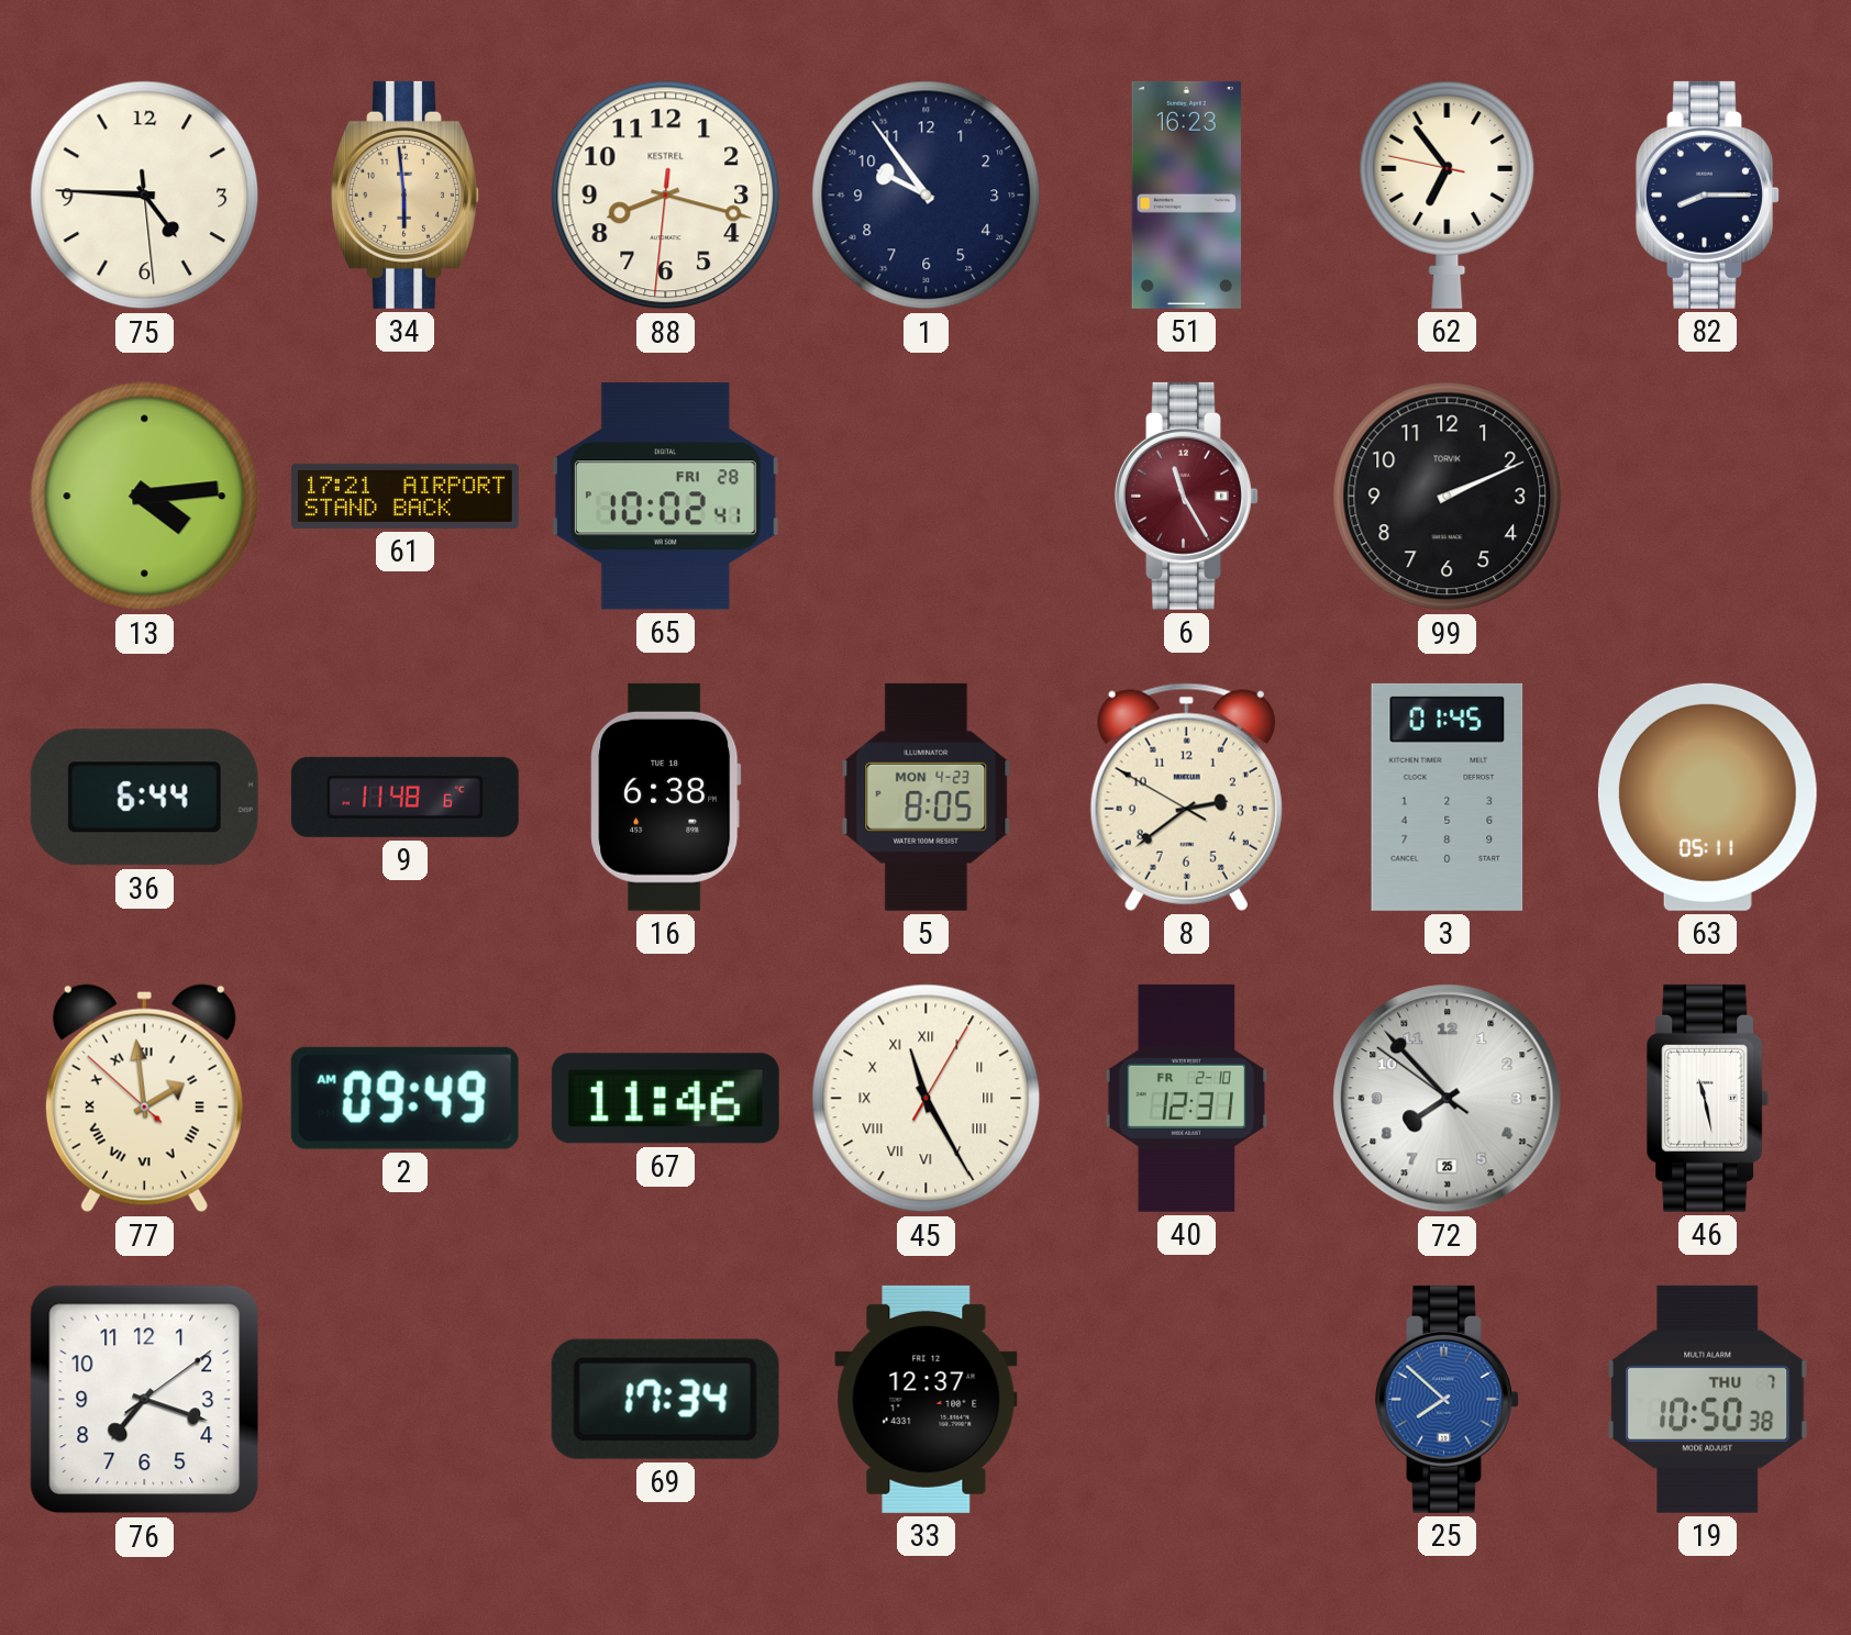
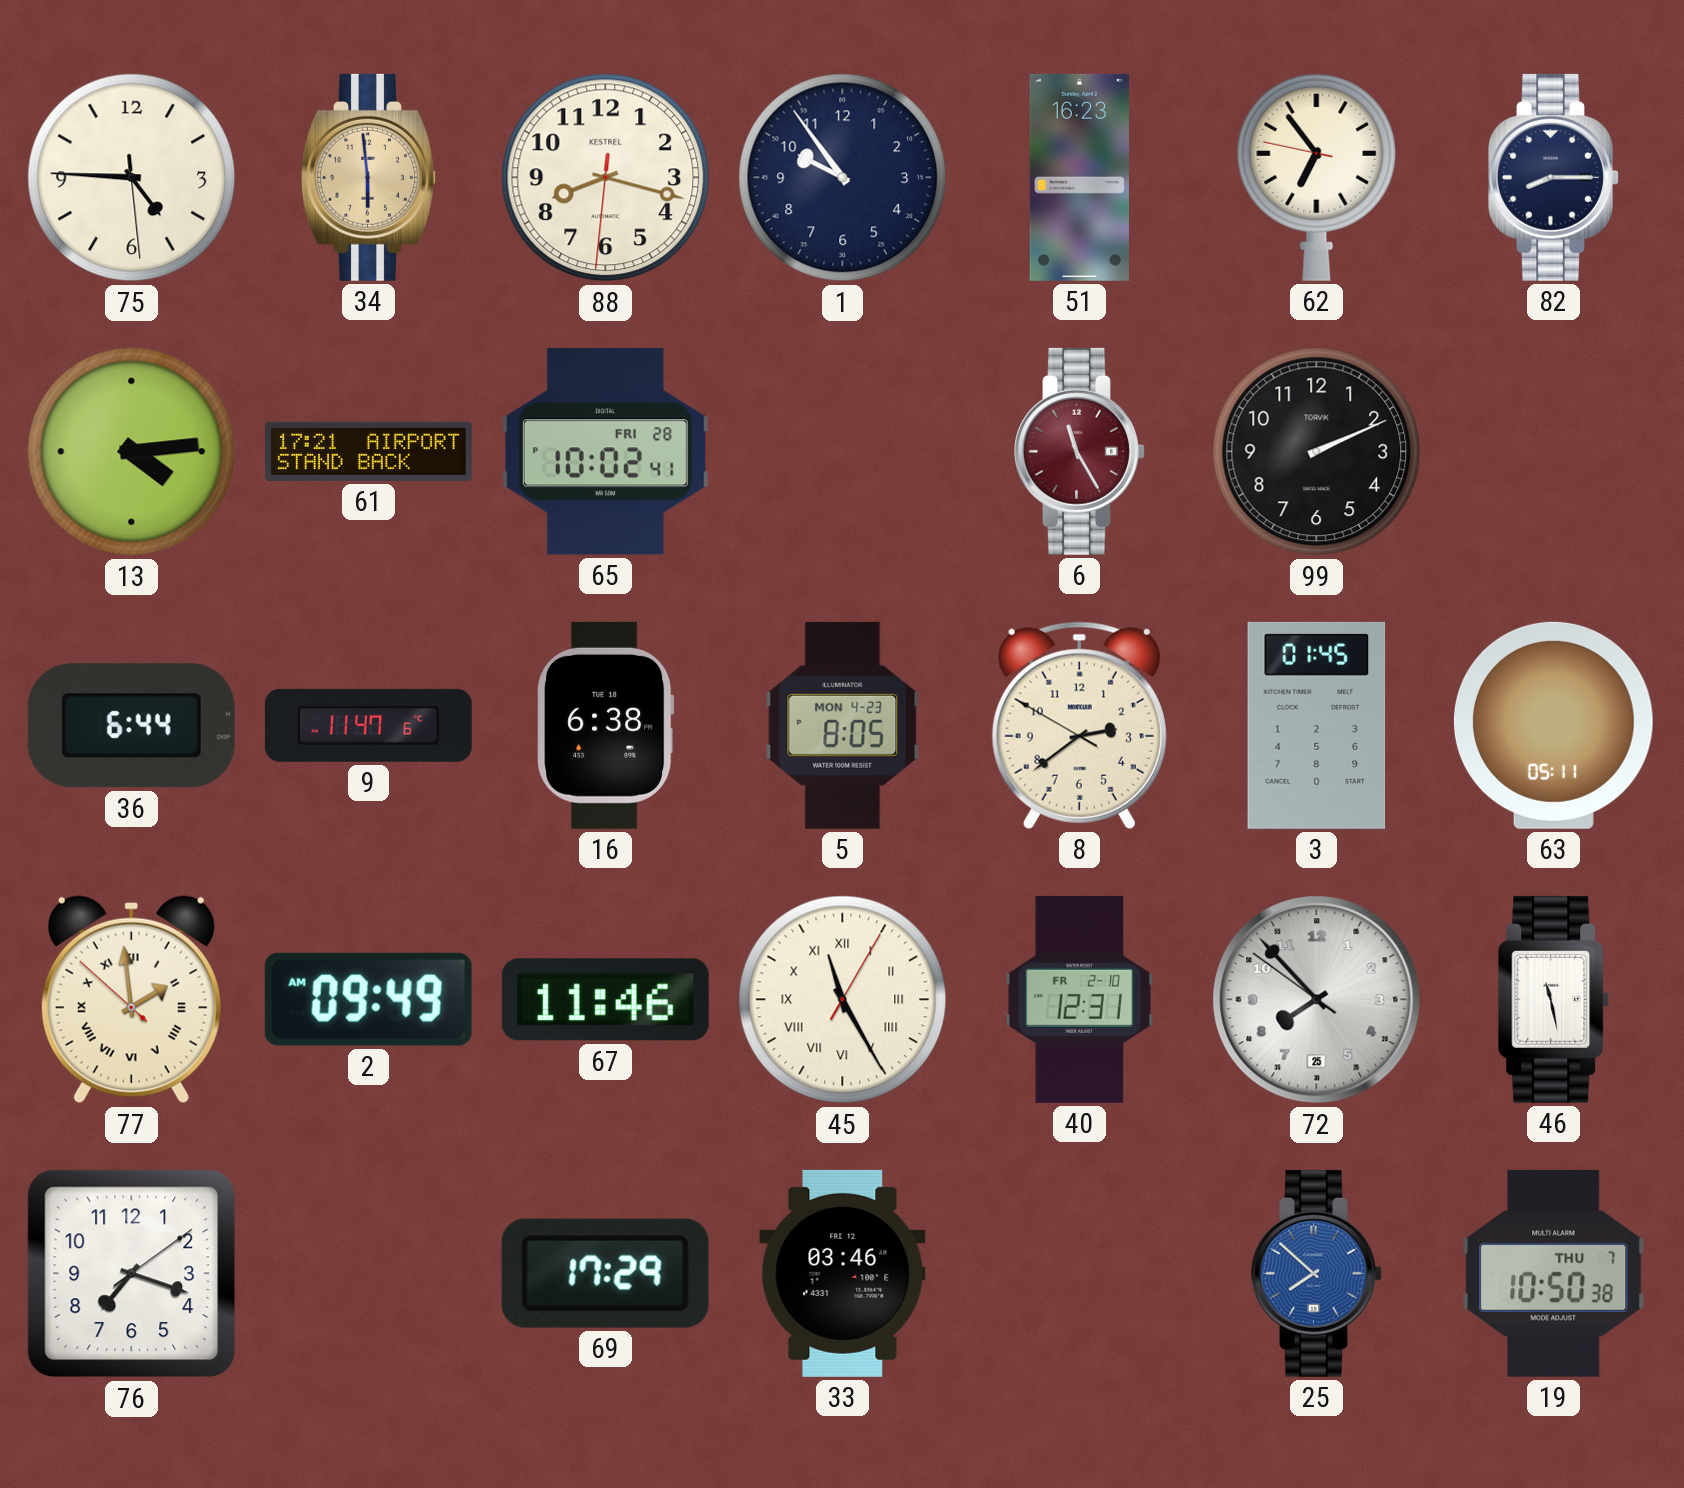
9: 11:48 -> 11:47 (368, 725)
69: 17:34 -> 17:29 (605, 1273)
33: 12:37 -> 03:46 (843, 1273)
